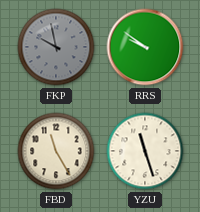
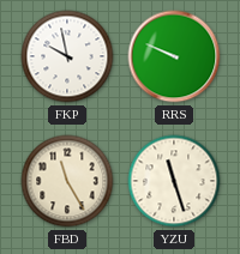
FKP dial: grey -> white (67, 56)
RRS: 9:51 -> 9:49 (174, 56)
